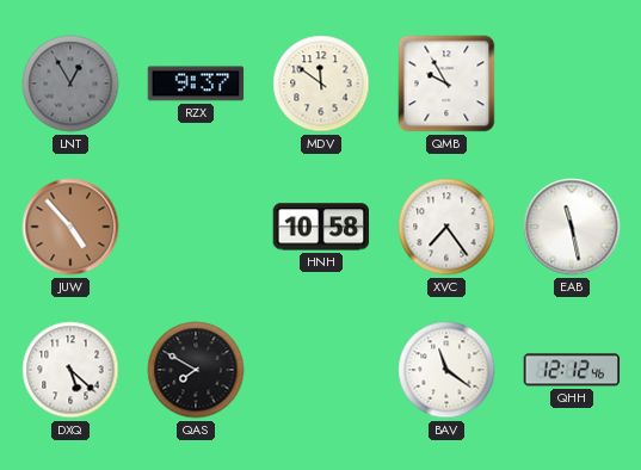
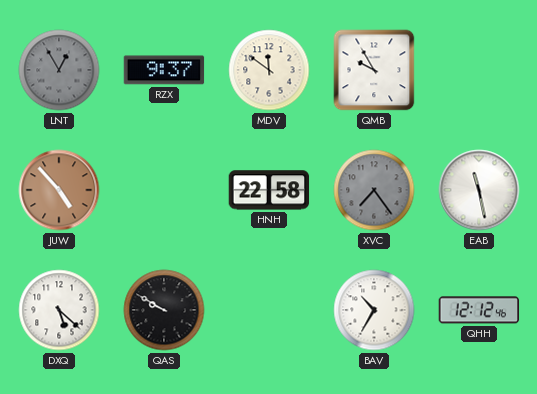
HNH: 10:58 -> 22:58 (269, 190)
XVC dial: white -> grey (374, 190)
QAS: 7:50 -> 9:50 (164, 310)
BAV: 11:21 -> 10:35 (374, 310)
